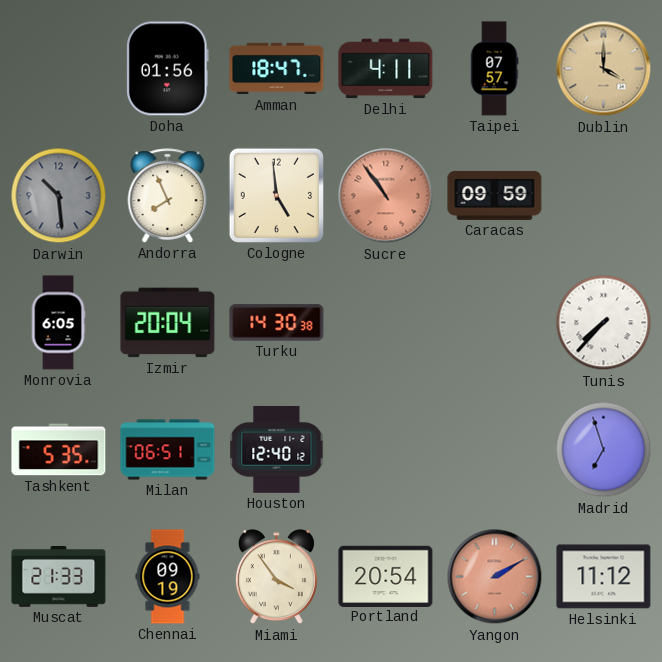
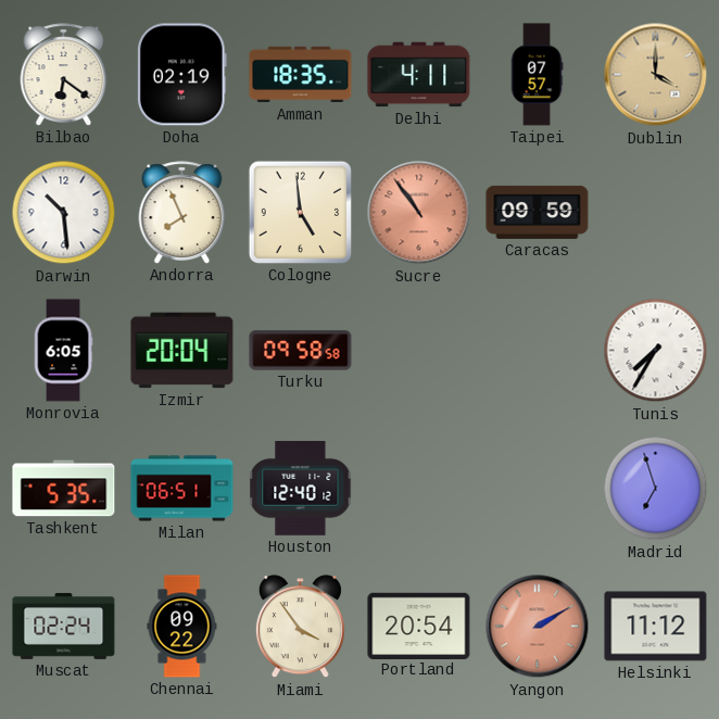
Bilbao: none -> 6:21 (64, 75)
Doha: 01:56 -> 02:19 (182, 75)
Amman: 18:47 -> 18:35 (301, 75)
Darwin dial: grey -> white (64, 213)
Turku: 14:30 -> 09:58 (301, 351)
Tunis: 7:37 -> 7:35 (656, 351)
Muscat: 21:33 -> 02:24 (64, 626)
Chennai: 09:19 -> 09:22 (182, 627)
